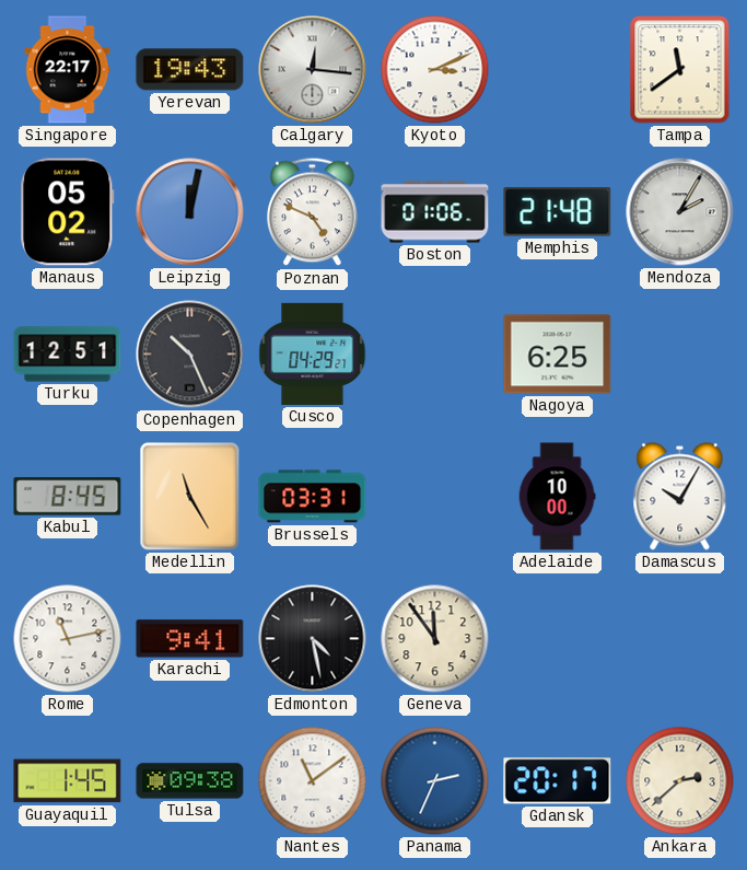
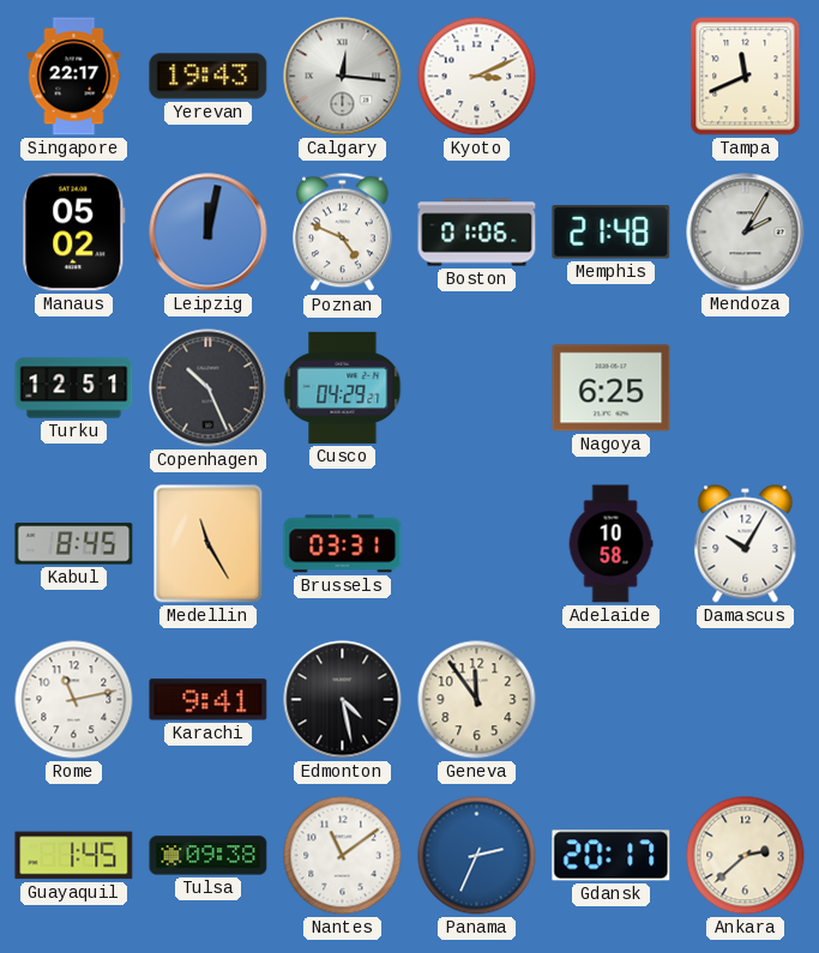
Tampa: 11:39 -> 11:41 (746, 77)
Adelaide: 10:00 -> 10:58 (610, 544)
